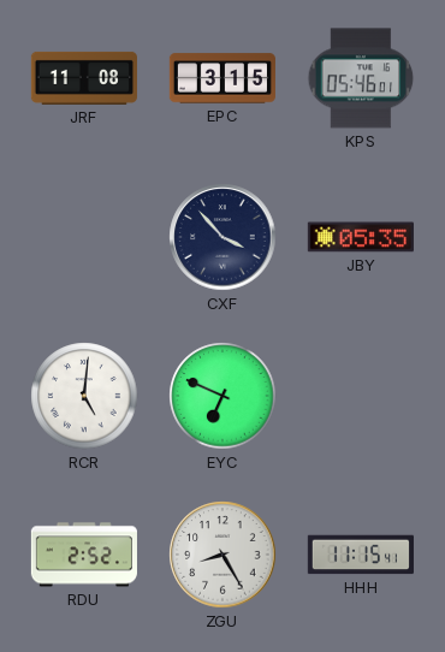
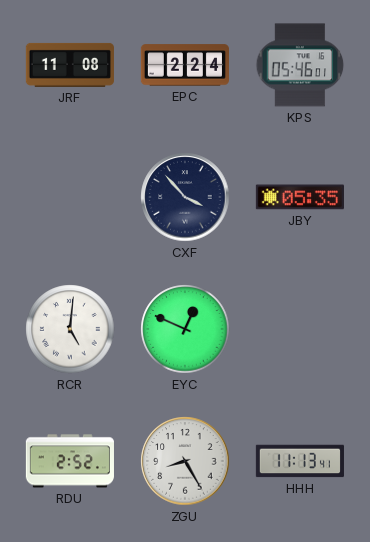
EPC: 3:15 -> 2:24 (185, 65)
EYC: 6:49 -> 12:49 (185, 329)
HHH: 11:15 -> 11:13 (300, 461)
